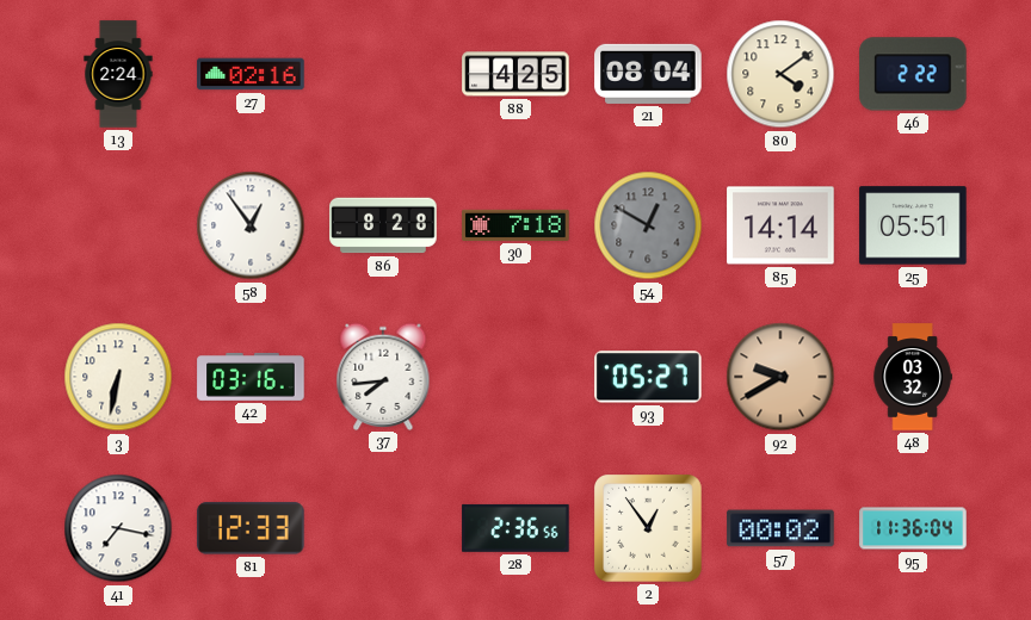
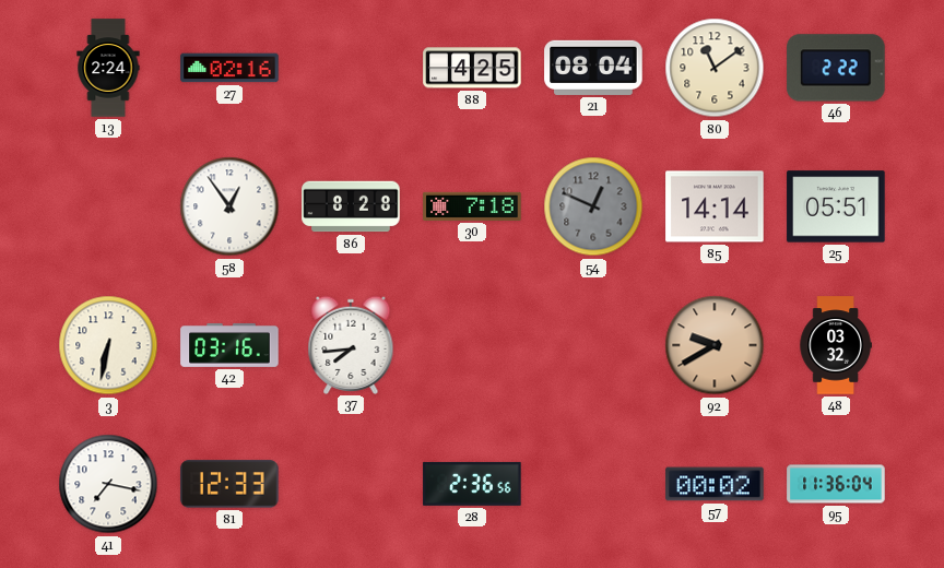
80: 4:09 -> 11:09 (715, 68)
54: 12:50 -> 12:49 (593, 206)
93: 05:27 -> none (648, 377)
2: 12:54 -> none (649, 529)
